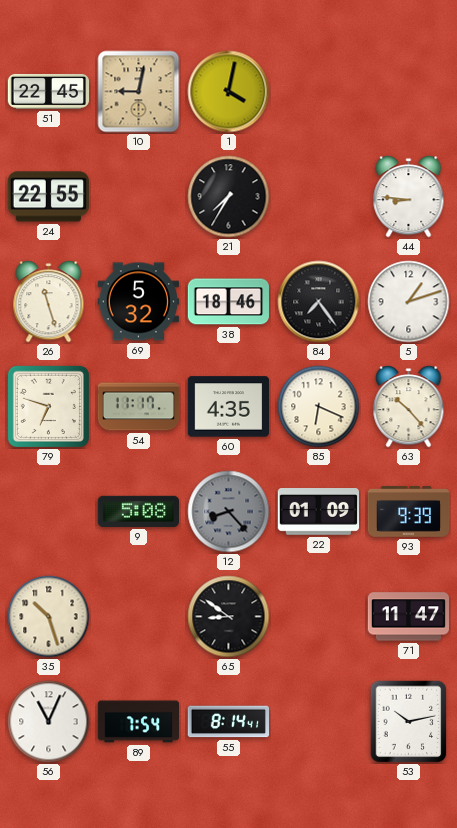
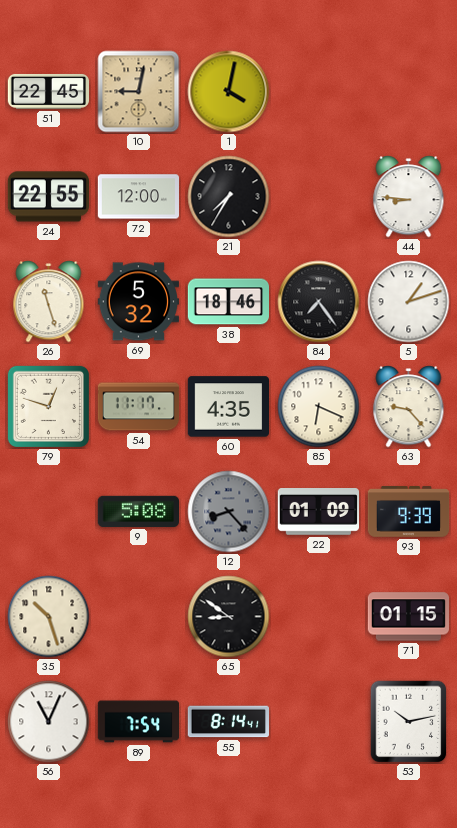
72: none -> 12:00 (139, 197)
79: 6:48 -> 12:48 (48, 406)
63: 10:23 -> 9:23 (409, 407)
71: 11:47 -> 01:15 (408, 617)
